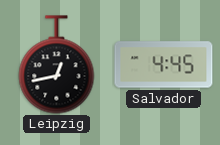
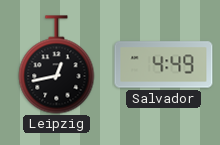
Salvador: 4:45 -> 4:49 (164, 65)
